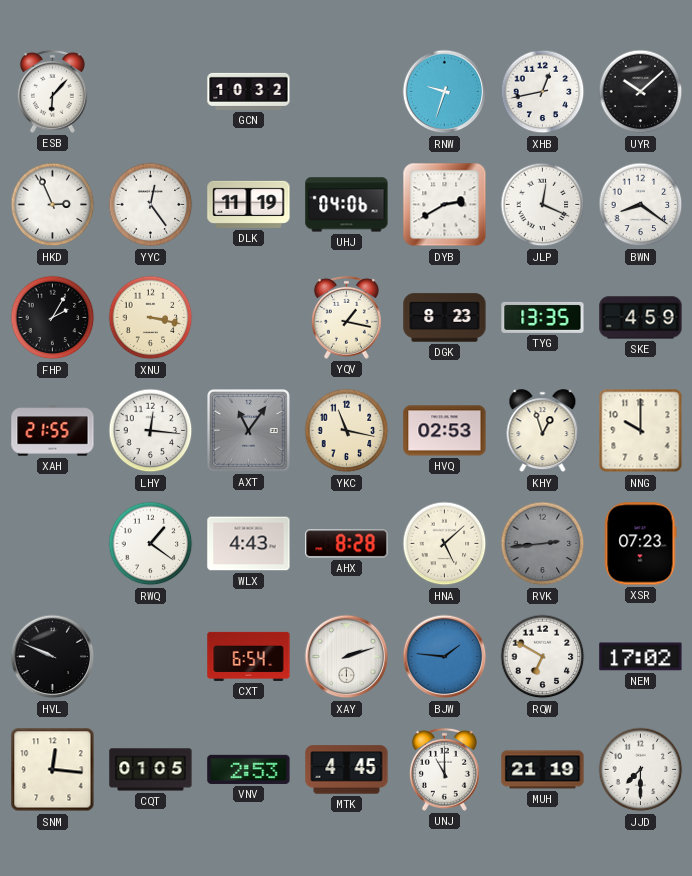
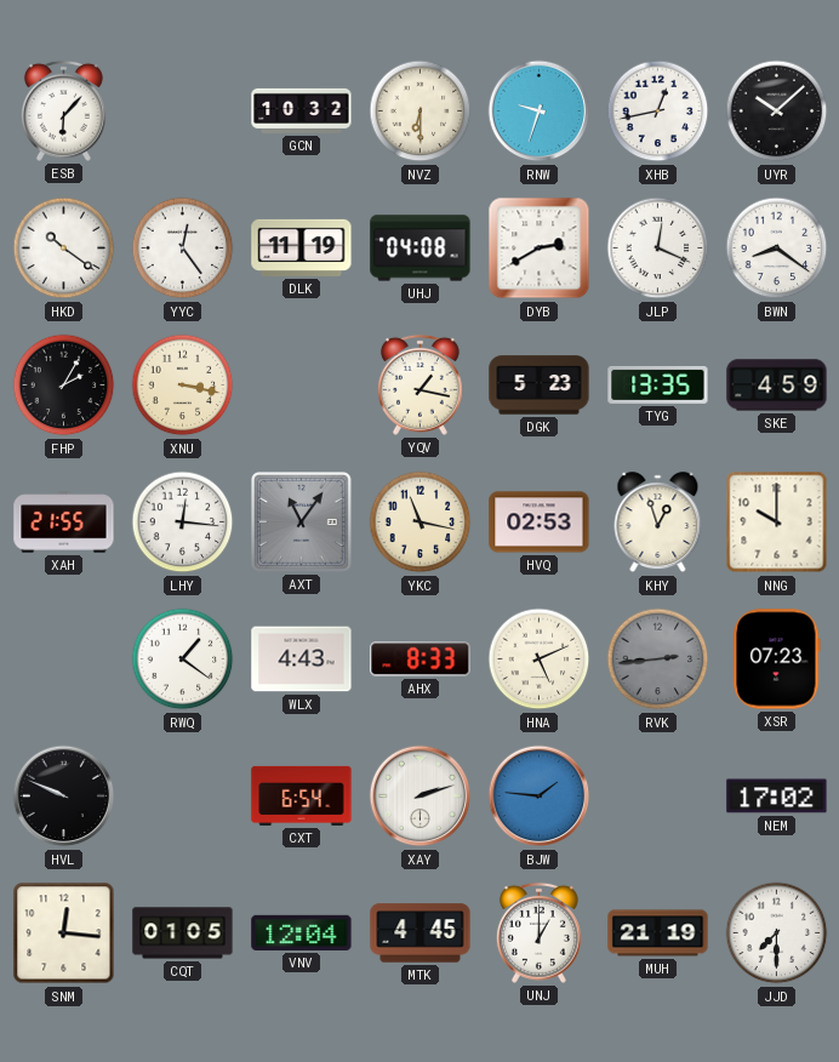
NVZ: none -> 6:30 (421, 112)
HKD: 2:56 -> 10:21 (64, 249)
UHJ: 04:06 -> 04:08 (421, 249)
DGK: 8:23 -> 5:23 (540, 386)
AHX: 8:28 -> 8:33 (421, 660)
HNA: 5:08 -> 5:11 (540, 660)
RQW: 6:50 -> none (543, 657)
VNV: 2:53 -> 12:04 (302, 932)
UNJ: 11:00 -> 1:00 (538, 932)
